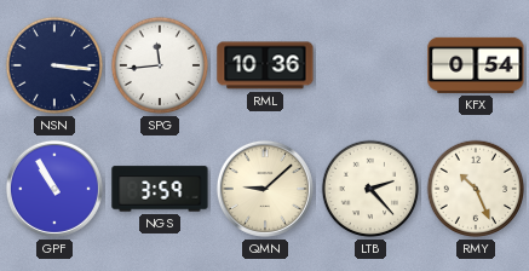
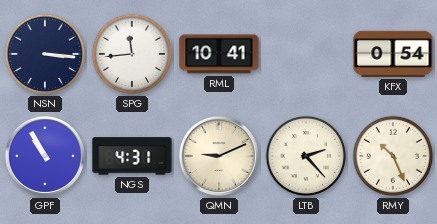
RML: 10:36 -> 10:41 (219, 54)
NGS: 3:59 -> 4:31 (132, 156)
QMN: 9:08 -> 9:11 (219, 156)
